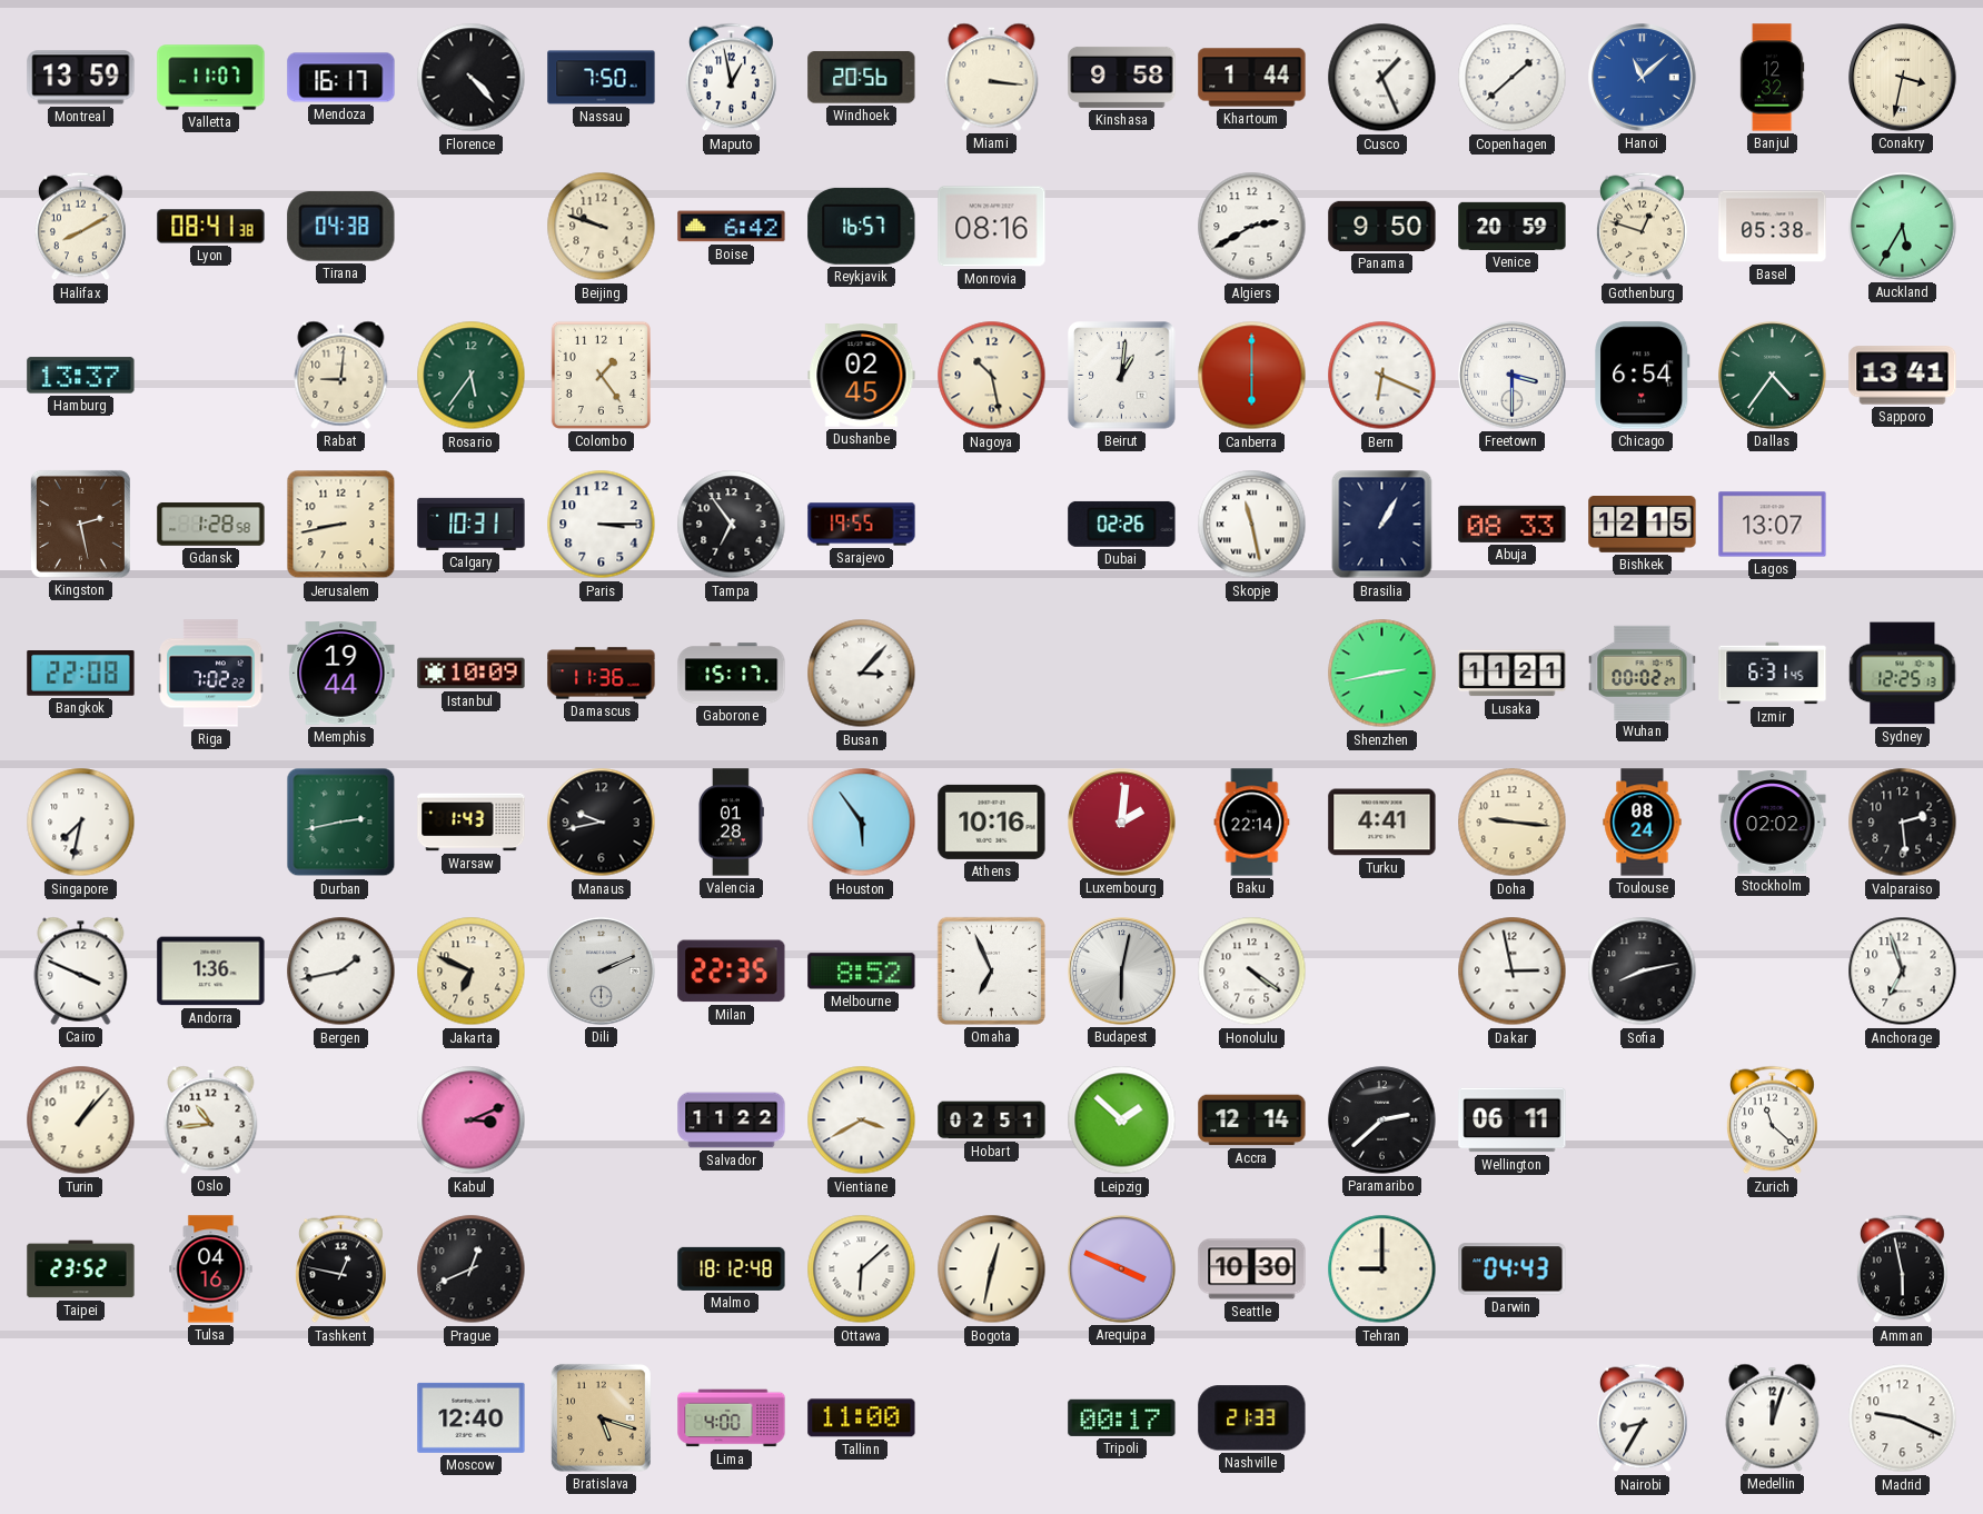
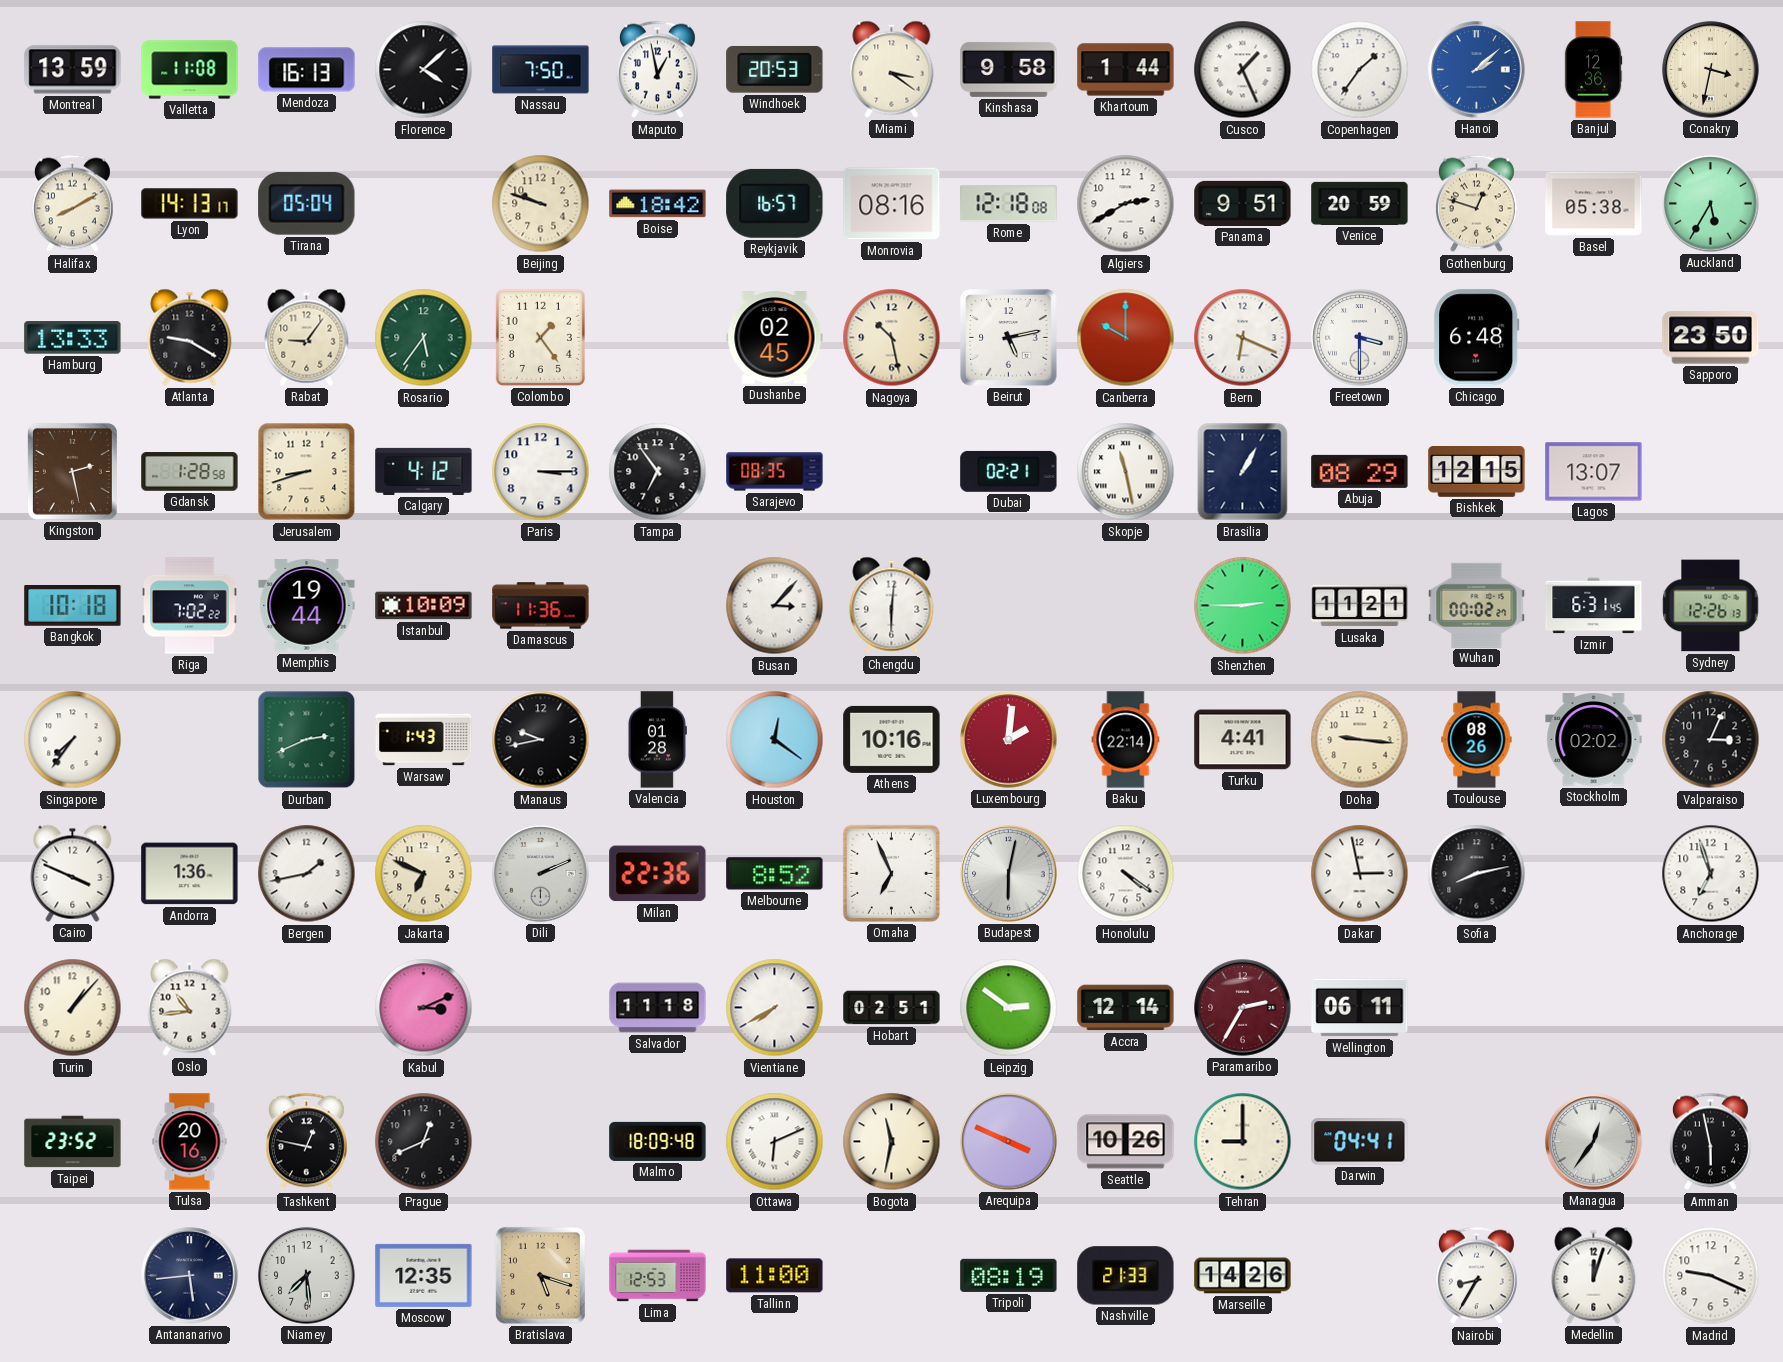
Valletta: 11:07 -> 11:08 (190, 70)
Mendoza: 16:17 -> 16:13 (307, 70)
Florence: 4:23 -> 4:08 (424, 70)
Windhoek: 20:56 -> 20:53 (775, 69)
Miami: 3:16 -> 3:21 (892, 69)
Copenhagen: 1:38 -> 1:36 (1360, 70)
Hanoi: 11:08 -> 2:08 (1477, 70)
Banjul: 12:32 -> 12:36 (1593, 70)
Lyon: 08:41 -> 14:13 (190, 204)
Tirana: 04:38 -> 05:04 (307, 204)
Boise: 6:42 -> 18:42 (658, 204)
Rome: none -> 12:18 (1009, 204)
Panama: 9:50 -> 9:51 (1243, 203)
Hamburg: 13:37 -> 13:33 (73, 338)
Atlanta: none -> 9:20 (190, 337)
Rabat: 9:01 -> 9:06 (307, 337)
Beirut: 1:01 -> 5:13 (1009, 338)
Canberra: 6:00 -> 10:00 (1126, 338)
Chicago: 6:54 -> 6:48 (1477, 338)
Dallas: 4:36 -> none (1773, 376)
Sapporo: 13:41 -> 23:50 (1711, 338)
Jerusalem: 8:43 -> 8:42 (307, 472)
Calgary: 10:31 -> 4:12 (424, 471)
Sarajevo: 19:55 -> 08:35 (775, 472)
Dubai: 02:26 -> 02:21 (1009, 471)
Abuja: 08:33 -> 08:29 (1360, 471)
Bangkok: 22:08 -> 10:18 (73, 606)
Gaborone: 15:17 -> none (732, 674)
Chengdu: none -> 6:01 (892, 605)
Shenzhen: 2:43 -> 2:45 (1243, 606)
Sydney: 12:25 -> 12:26 (1711, 606)
Singapore: 7:32 -> 7:36 (73, 740)
Durban: 2:43 -> 2:41 (307, 740)
Houston: 5:54 -> 12:21 (775, 740)
Toulouse: 08:24 -> 08:26 (1477, 740)
Valparaiso: 2:29 -> 3:04 (1711, 740)
Milan: 22:35 -> 22:36 (658, 874)
Salvador: 11:22 -> 11:18 (658, 1008)
Vientiane: 3:40 -> 7:40 (775, 1008)
Leipzig: 1:52 -> 2:51 (1009, 1008)
Paramaribo: 2:38 -> 2:35 (1243, 1008)
Paramaribo dial: black -> burgundy (1243, 1008)
Zurich: 11:22 -> none (1772, 1120)
Tulsa: 04:16 -> 20:16 (190, 1142)
Malmo: 18:12 -> 18:09 (658, 1141)
Ottawa: 6:08 -> 6:11 (775, 1142)
Bogota: 12:32 -> 11:32 (892, 1142)
Seattle: 10:30 -> 10:26 (1126, 1142)
Darwin: 04:43 -> 04:41 (1360, 1142)
Managua: none -> 12:36 (1594, 1142)
Antananarivo: none -> 5:44 (190, 1276)
Niamey: none -> 7:29 (307, 1276)
Moscow: 12:40 -> 12:35 (424, 1275)
Lima: 4:00 -> 12:53 (658, 1276)
Tripoli: 00:17 -> 08:19 (1009, 1275)
Marseille: none -> 14:26 (1243, 1276)
